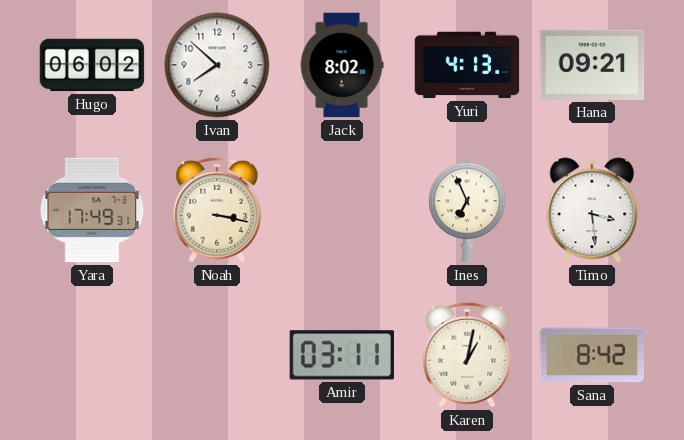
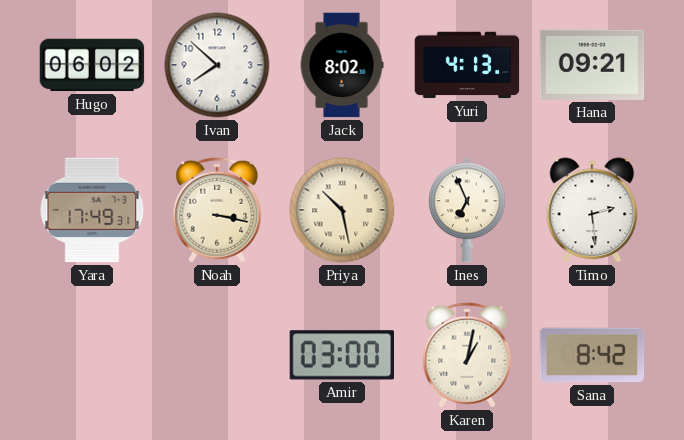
Priya: none -> 10:28 (342, 210)
Timo: 3:29 -> 2:29 (592, 210)
Amir: 03:11 -> 03:00 (341, 355)
